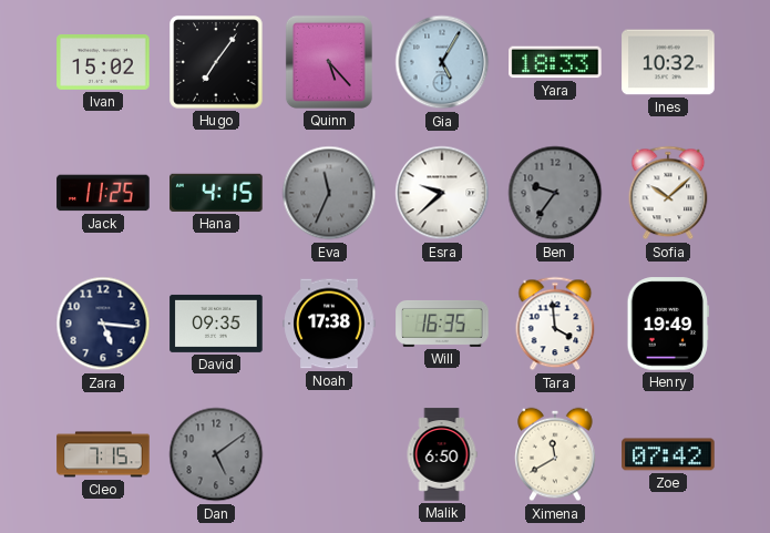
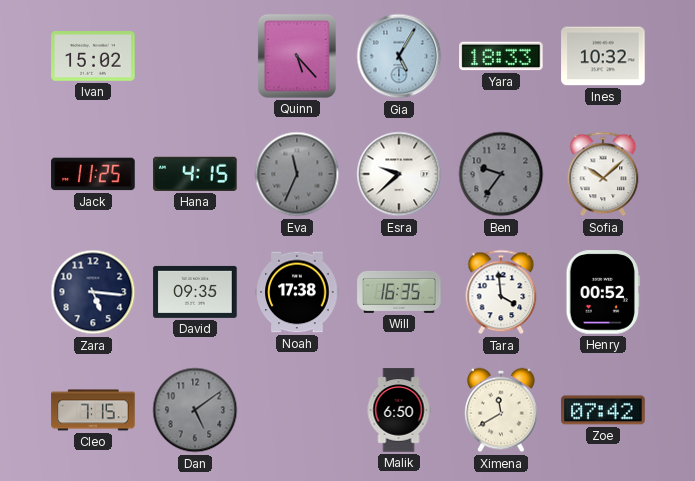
Hugo: 7:06 -> none (216, 62)
Henry: 19:49 -> 00:52 (603, 292)
